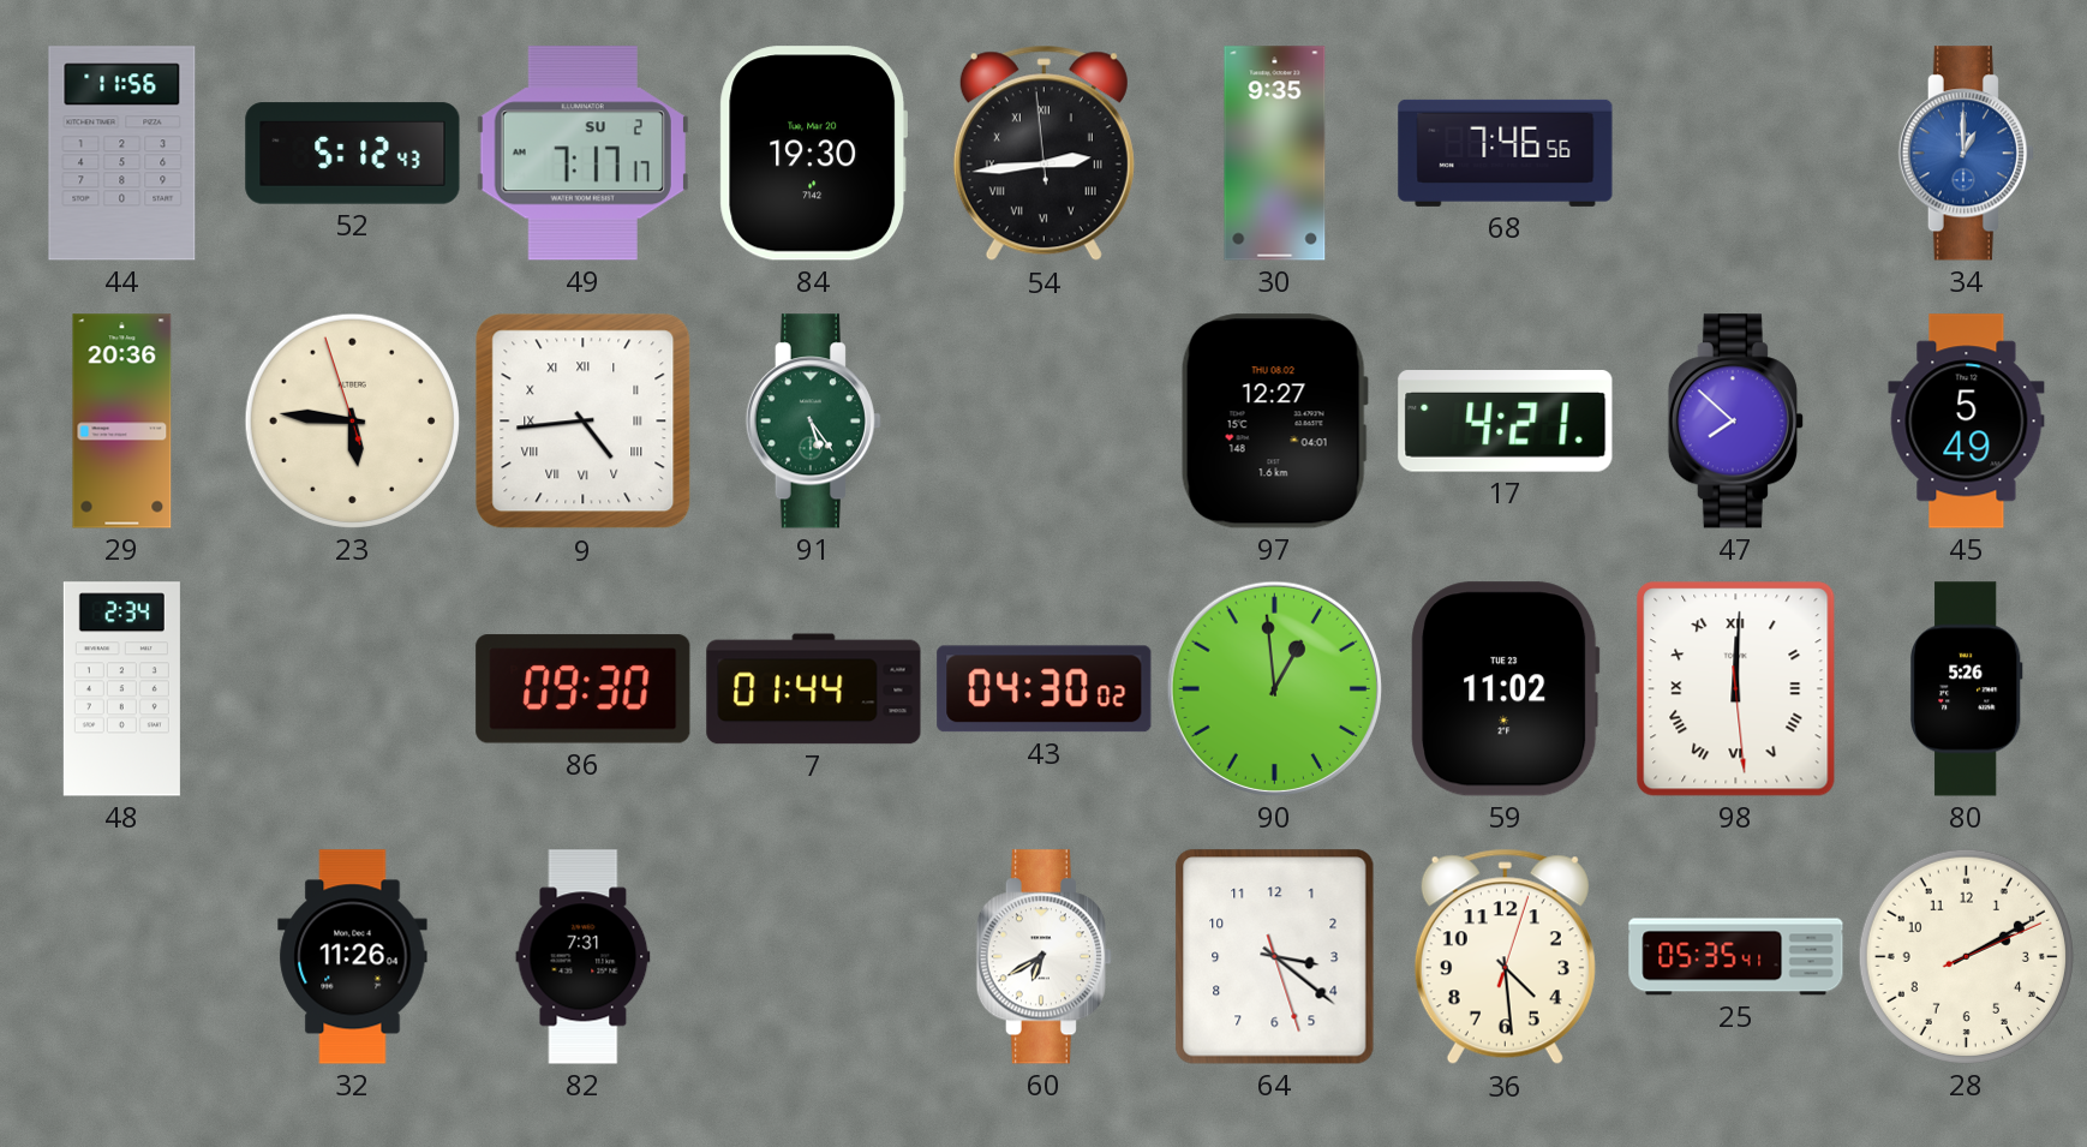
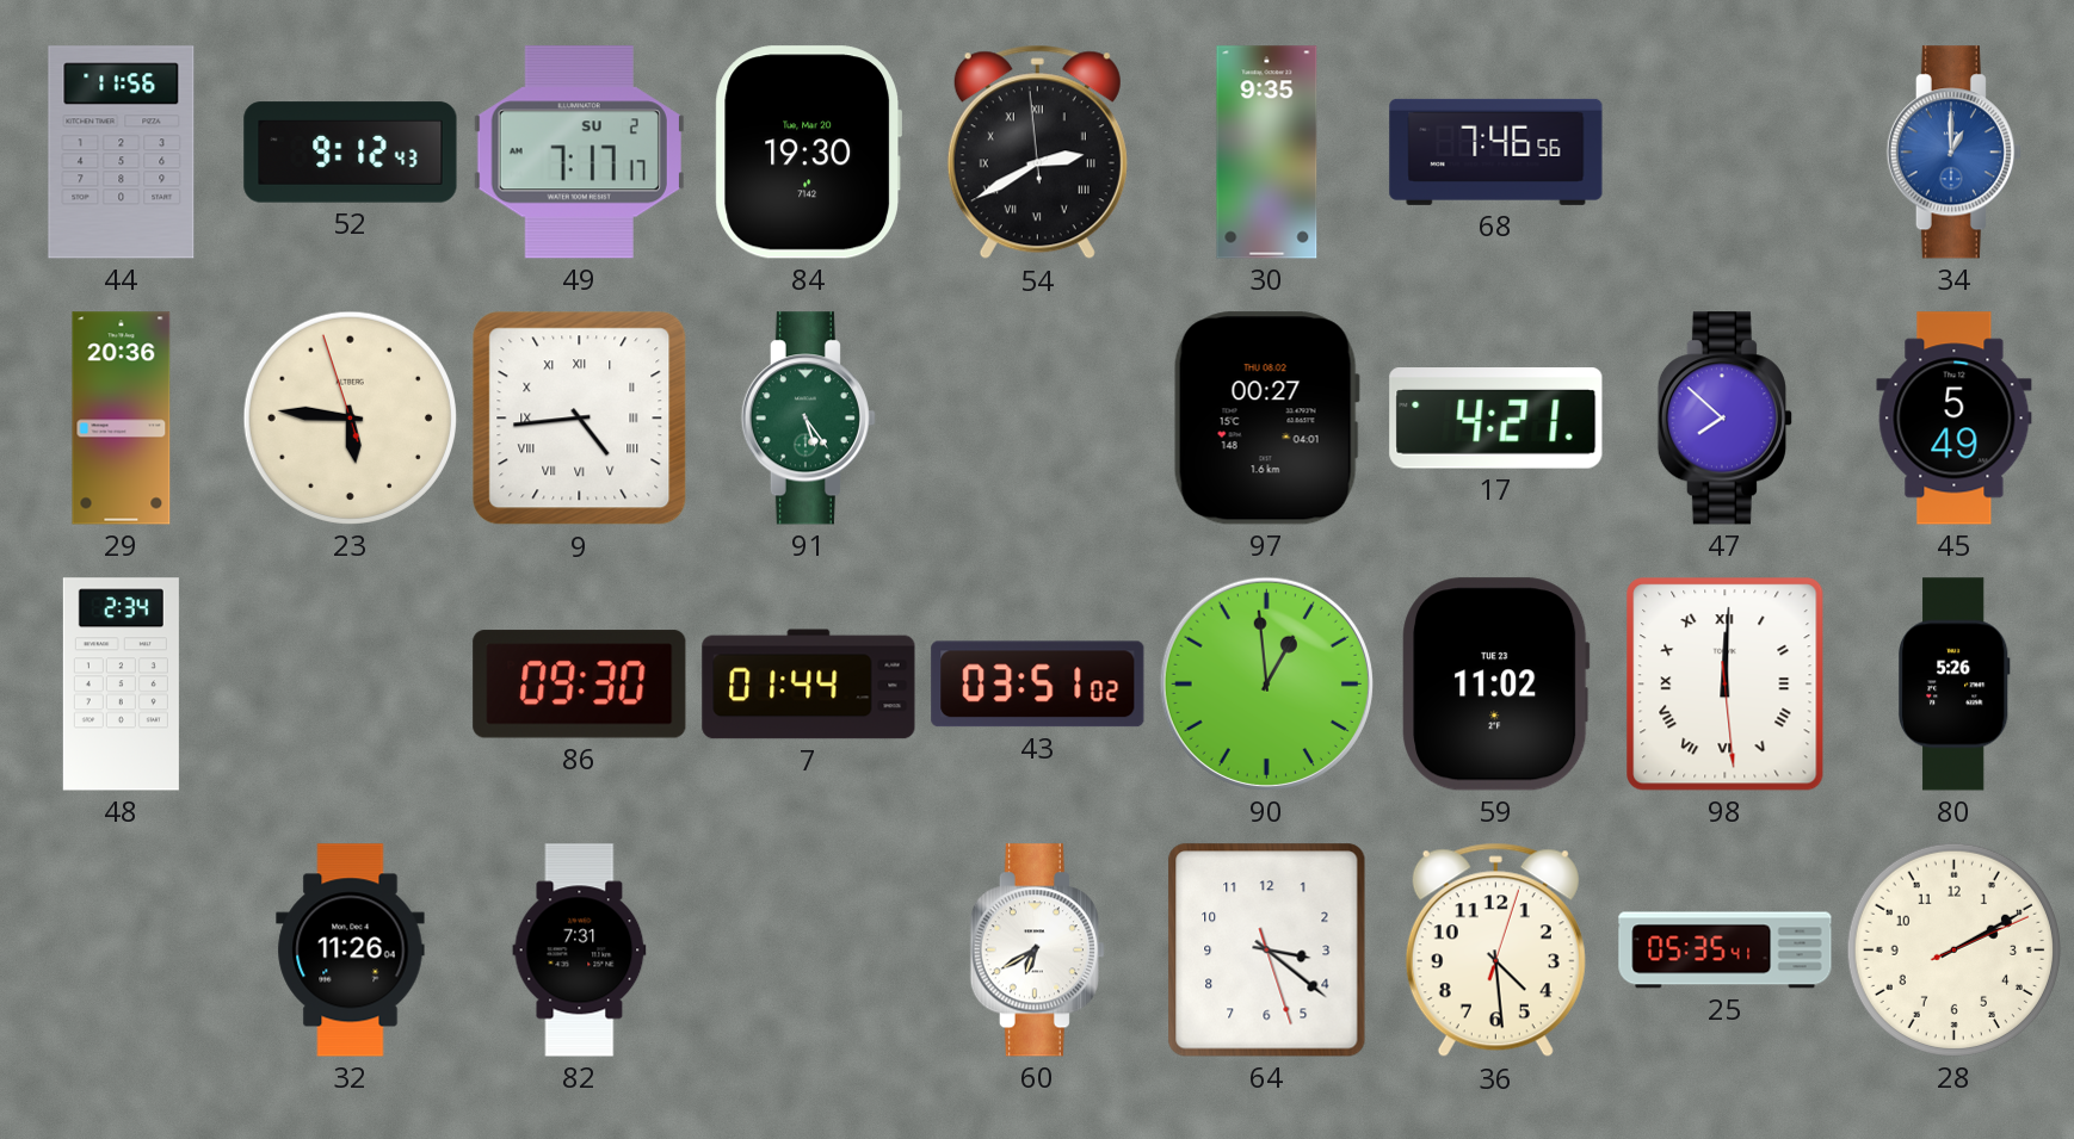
52: 5:12 -> 9:12 (351, 153)
54: 2:43 -> 2:39 (1037, 153)
97: 12:27 -> 00:27 (1266, 419)
43: 04:30 -> 03:51 (1038, 685)
